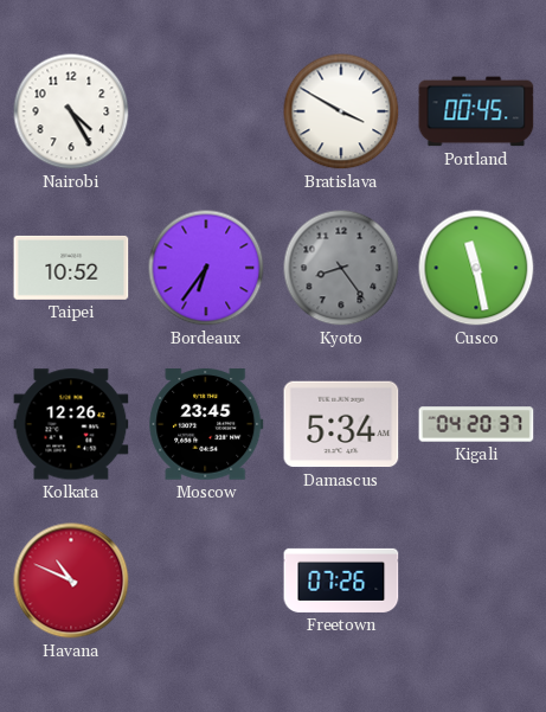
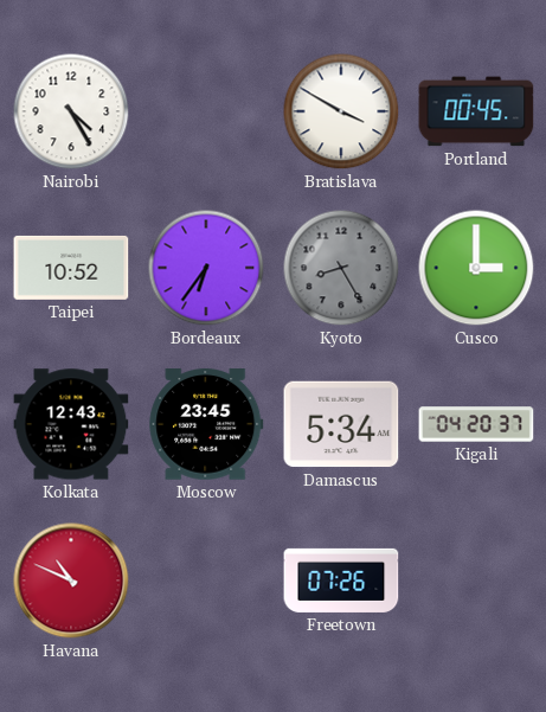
Kyoto: 8:24 -> 8:25 (341, 268)
Cusco: 11:28 -> 3:00 (476, 268)
Kolkata: 12:26 -> 12:43 (71, 424)
